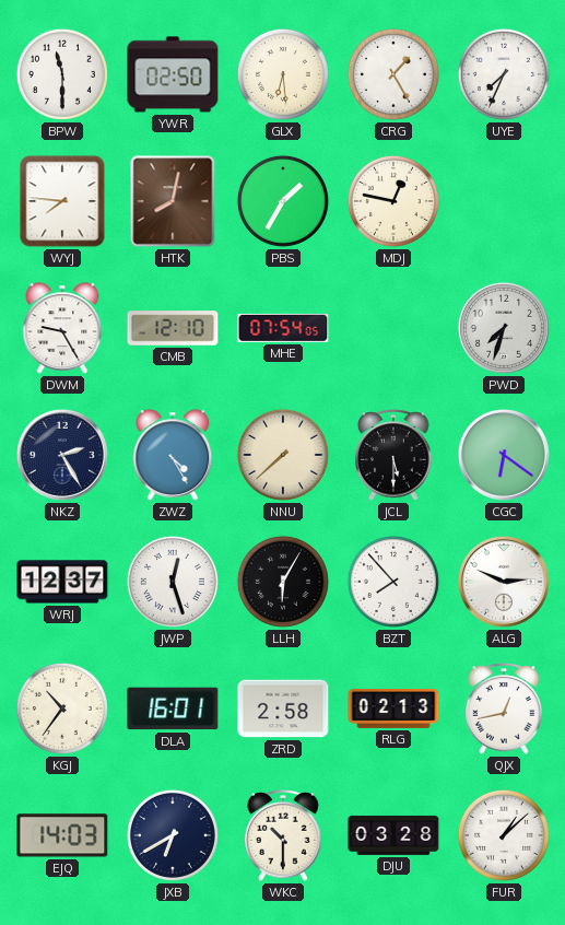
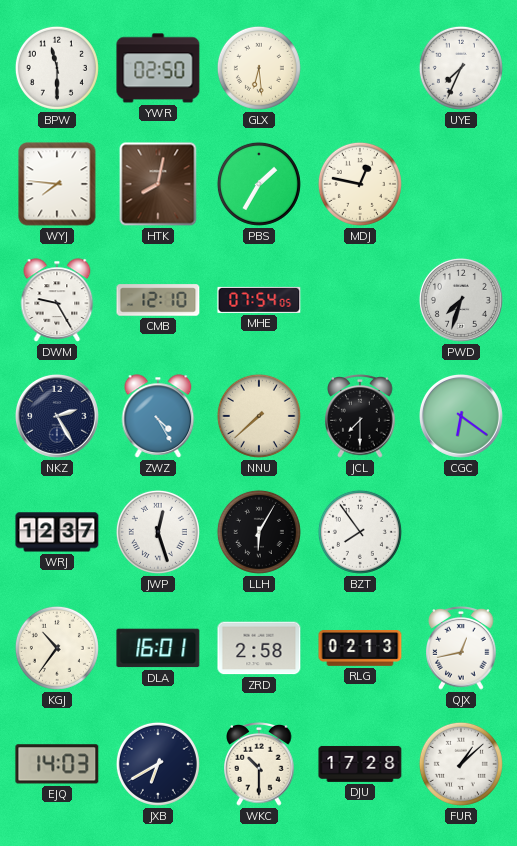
CRG: 1:25 -> none (393, 74)
JCL: 5:30 -> 7:30 (360, 417)
BZT: 7:53 -> 7:54 (360, 532)
ALG: 2:49 -> none (504, 582)
DJU: 03:28 -> 17:28 (360, 764)
